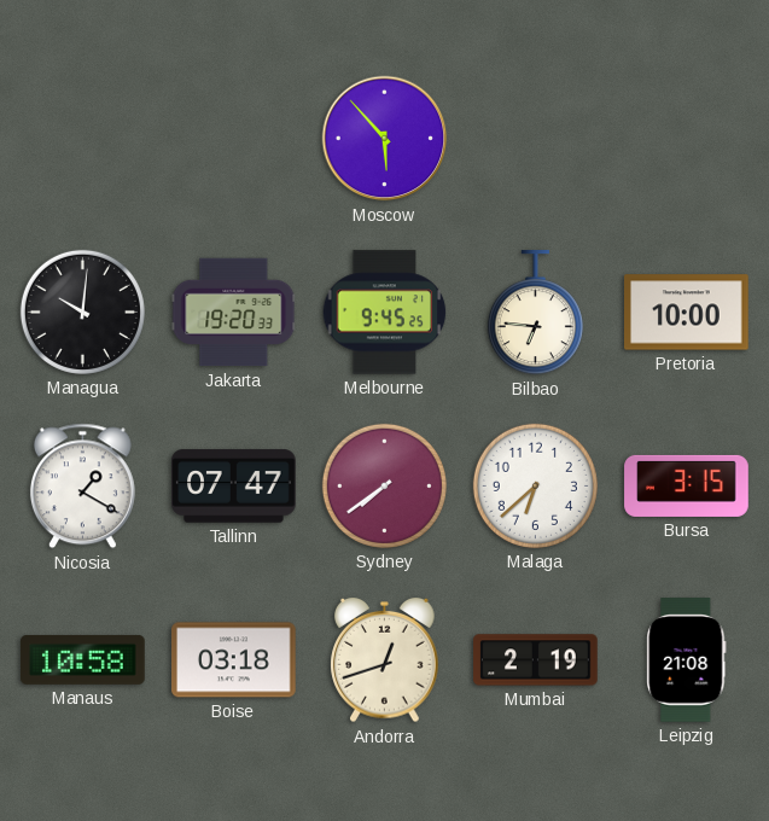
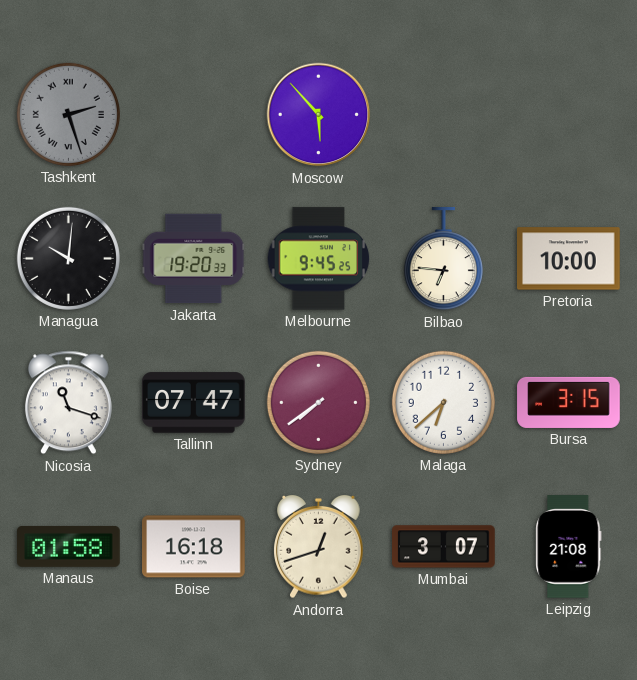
Tashkent: none -> 2:27 (68, 114)
Nicosia: 1:20 -> 11:18 (68, 403)
Manaus: 10:58 -> 01:58 (69, 546)
Boise: 03:18 -> 16:18 (194, 547)
Mumbai: 2:19 -> 3:07 (444, 547)
